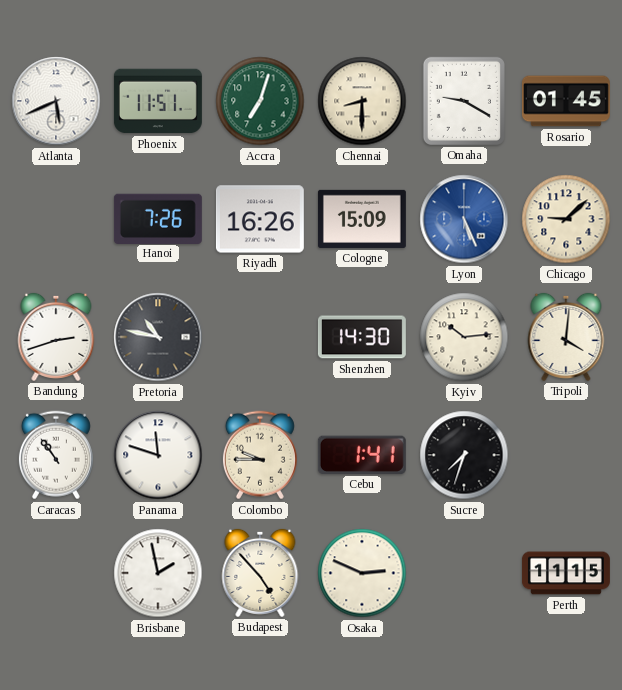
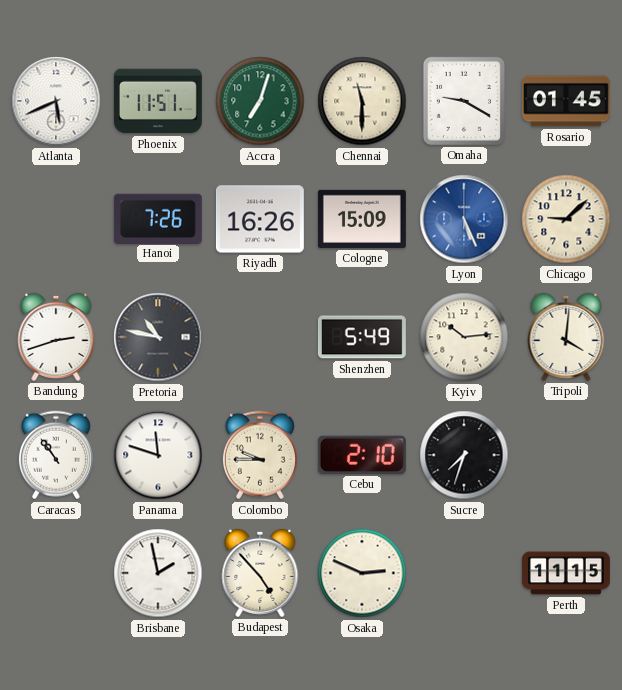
Chennai: 8:30 -> 11:30 (362, 101)
Shenzhen: 14:30 -> 5:49 (362, 337)
Cebu: 1:41 -> 2:10 (362, 455)
